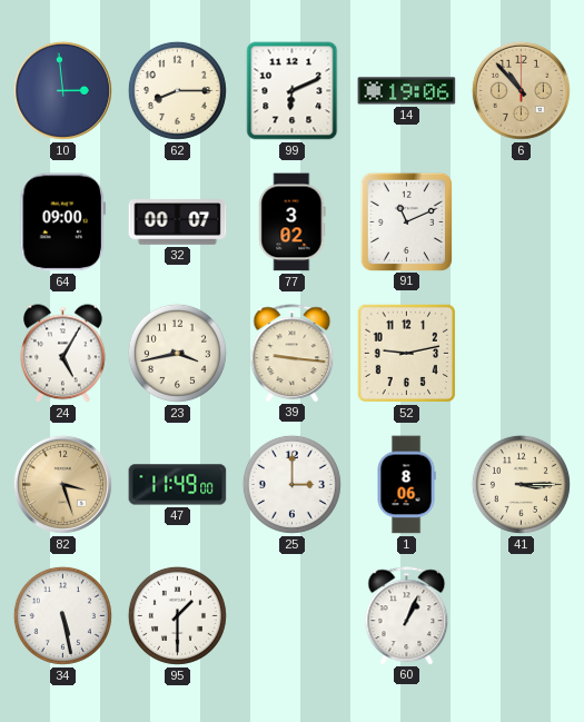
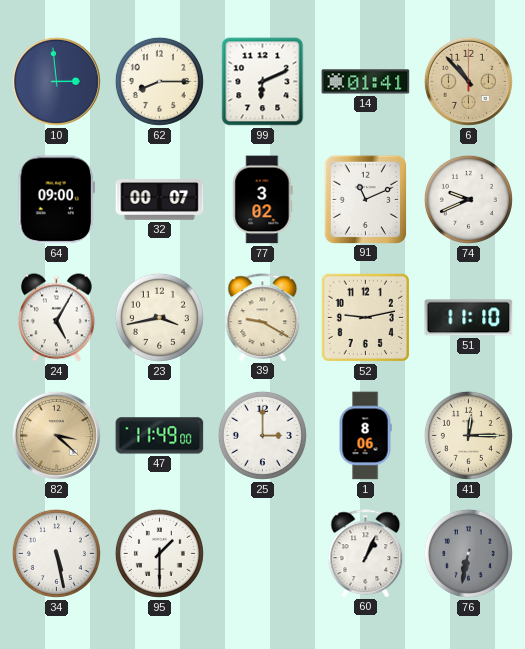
14: 19:06 -> 01:41 (366, 82)
74: none -> 9:41 (468, 199)
39: 9:16 -> 9:20 (263, 317)
51: none -> 11:10 (469, 318)
82: 3:27 -> 3:22 (56, 435)
41: 3:15 -> 12:15 (468, 435)
76: none -> 6:32 (468, 553)
